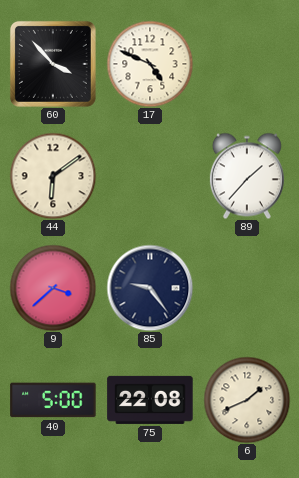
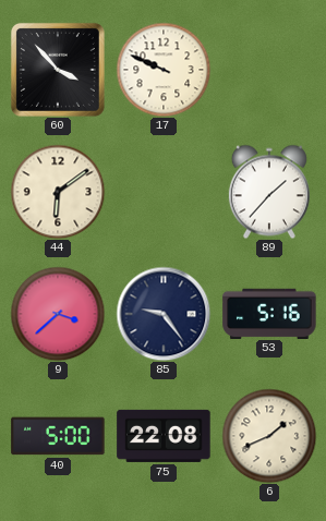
17: 4:49 -> 9:49 (164, 70)
53: none -> 5:16 (269, 313)
